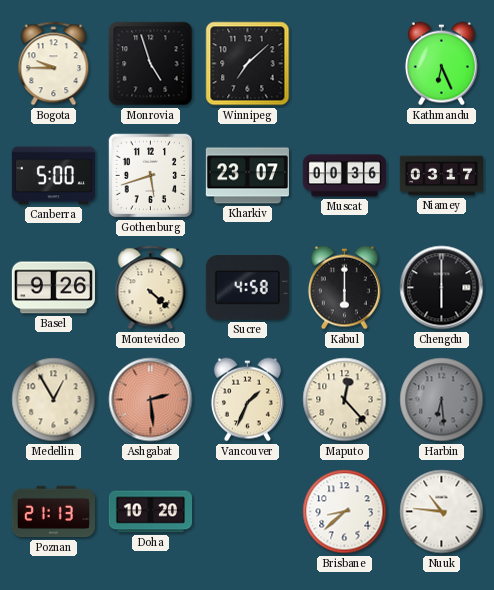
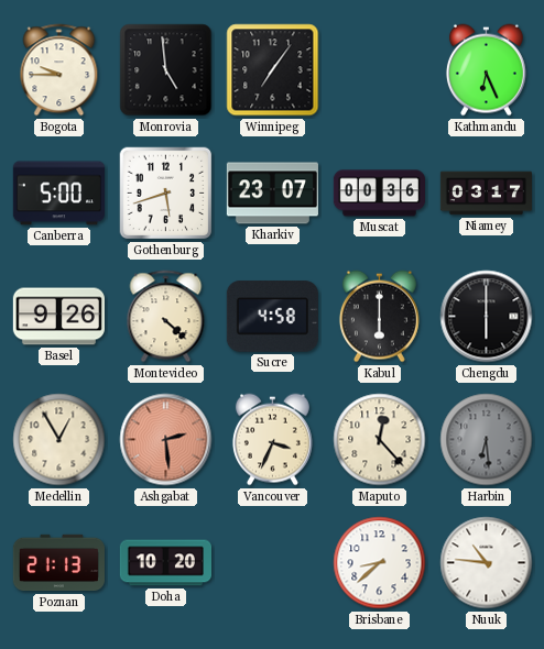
Monrovia: 4:57 -> 4:59 (166, 70)
Winnipeg: 7:08 -> 7:06 (273, 70)
Vancouver: 1:34 -> 3:34 (272, 440)
